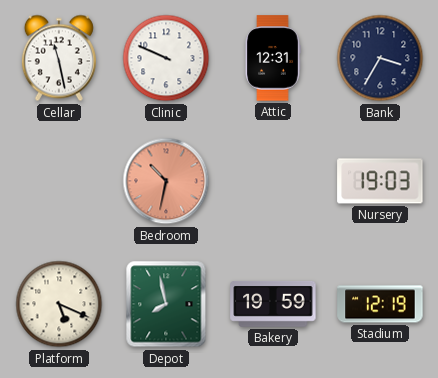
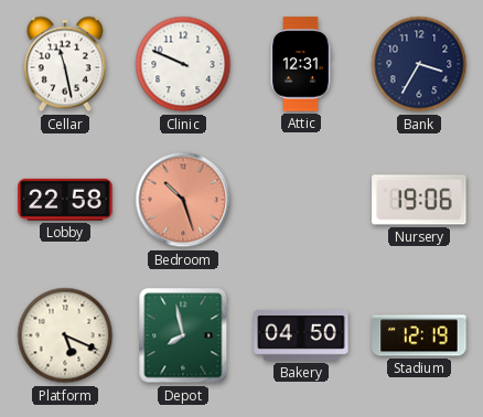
Lobby: none -> 22:58 (65, 200)
Bedroom: 10:32 -> 10:27 (183, 200)
Nursery: 19:03 -> 19:06 (419, 200)
Bakery: 19:59 -> 04:50 (301, 336)
